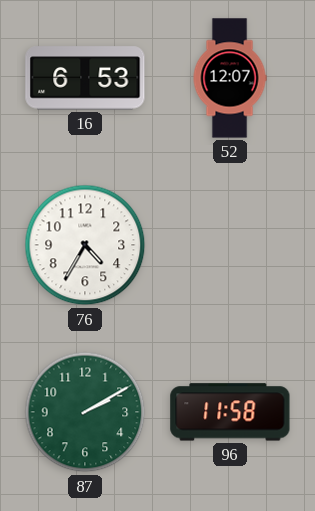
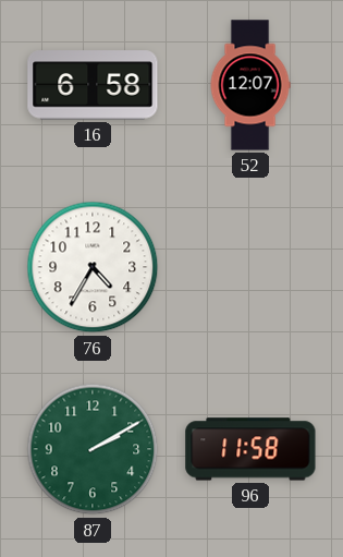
16: 6:53 -> 6:58 (93, 85)
